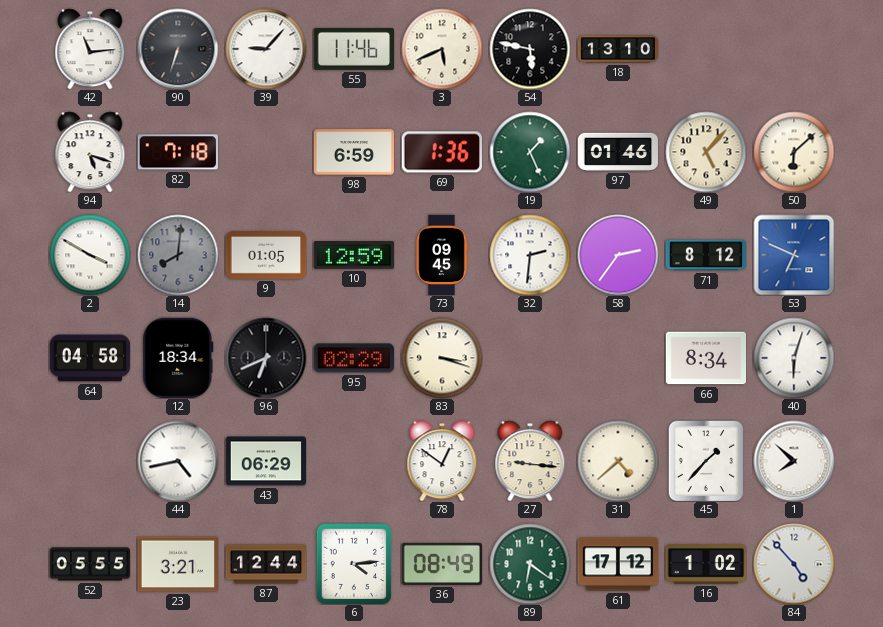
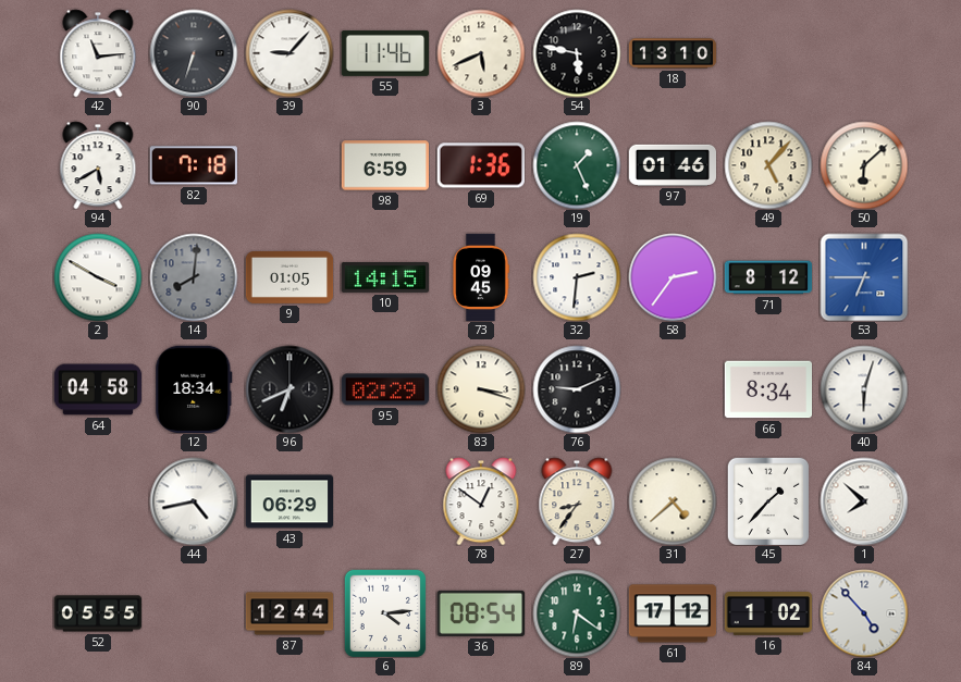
94: 5:18 -> 5:40 (98, 165)
10: 12:59 -> 14:15 (384, 278)
53: 6:49 -> 6:45 (864, 277)
76: none -> 9:11 (577, 389)
27: 9:16 -> 8:36 (577, 501)
23: 3:21 -> none (177, 564)
36: 08:49 -> 08:54 (480, 613)
